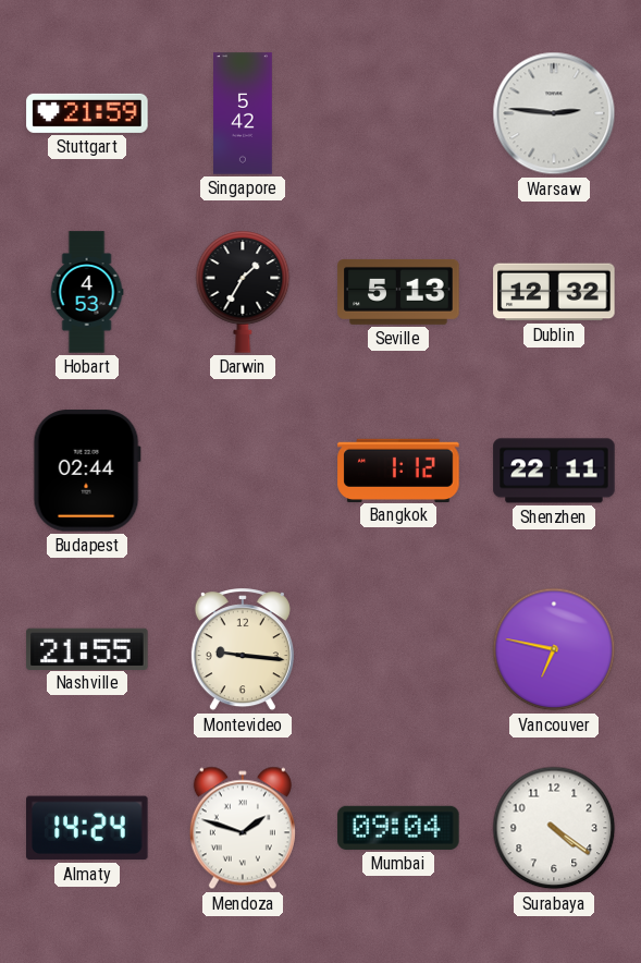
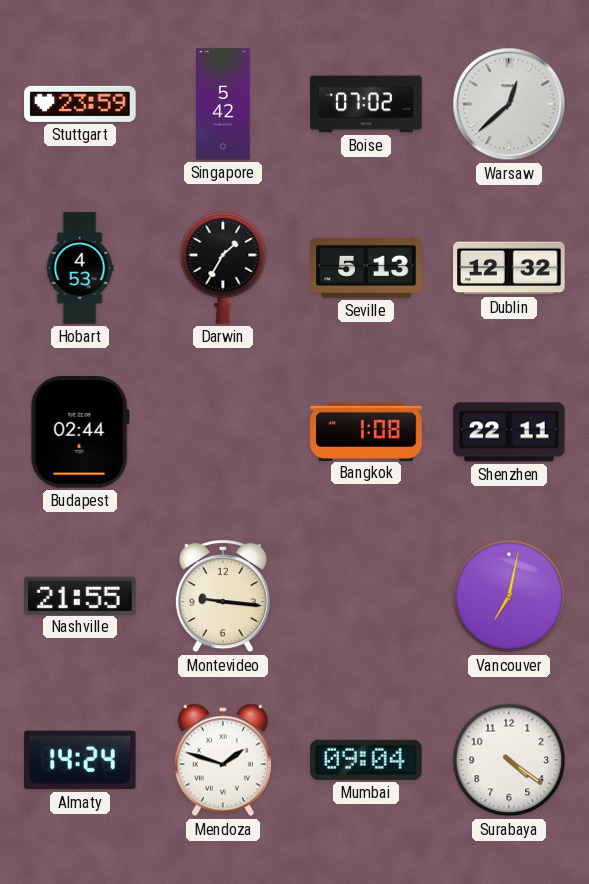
Stuttgart: 21:59 -> 23:59 (80, 104)
Boise: none -> 07:02 (366, 104)
Warsaw: 2:46 -> 12:38 (509, 104)
Bangkok: 1:12 -> 1:08 (366, 431)
Vancouver: 6:47 -> 7:02 (509, 596)
